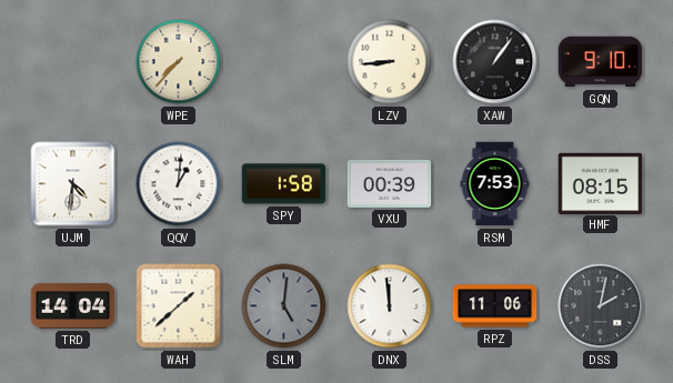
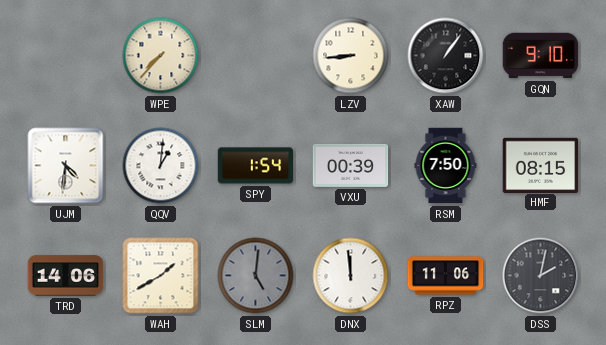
SPY: 1:58 -> 1:54 (256, 166)
RSM: 7:53 -> 7:50 (446, 166)
TRD: 14:04 -> 14:06 (66, 276)
WAH: 1:38 -> 1:40 (161, 276)
